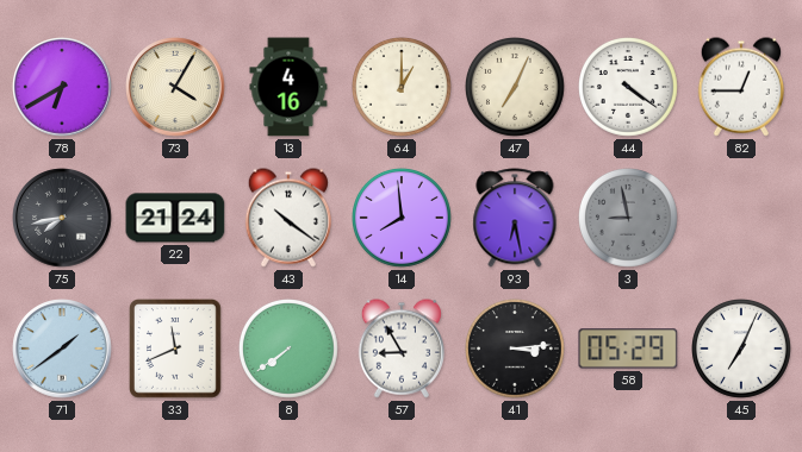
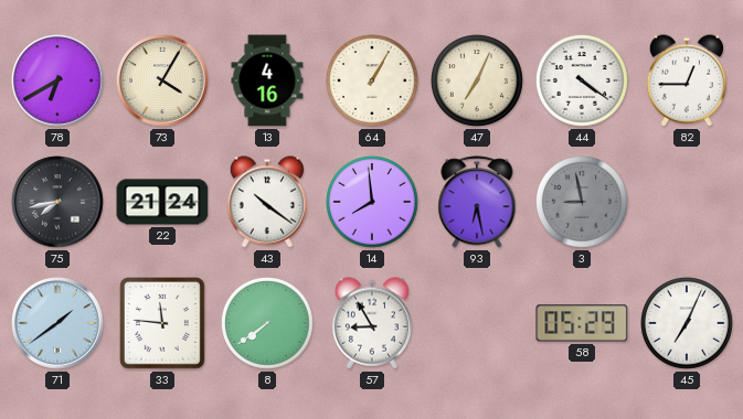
64: 1:00 -> 1:05 (373, 82)
33: 11:41 -> 11:46 (163, 324)
41: 3:14 -> none (516, 350)
